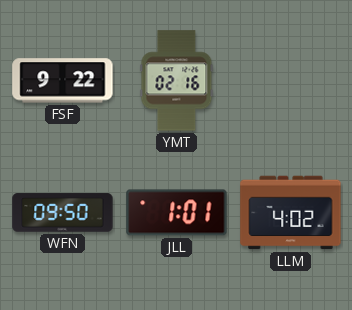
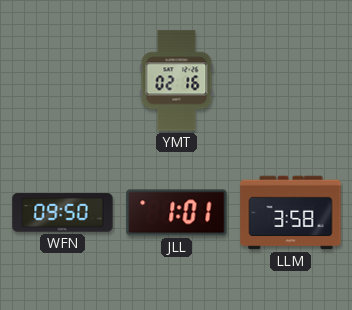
FSF: 9:22 -> none (63, 81)
LLM: 4:02 -> 3:58 (291, 213)
